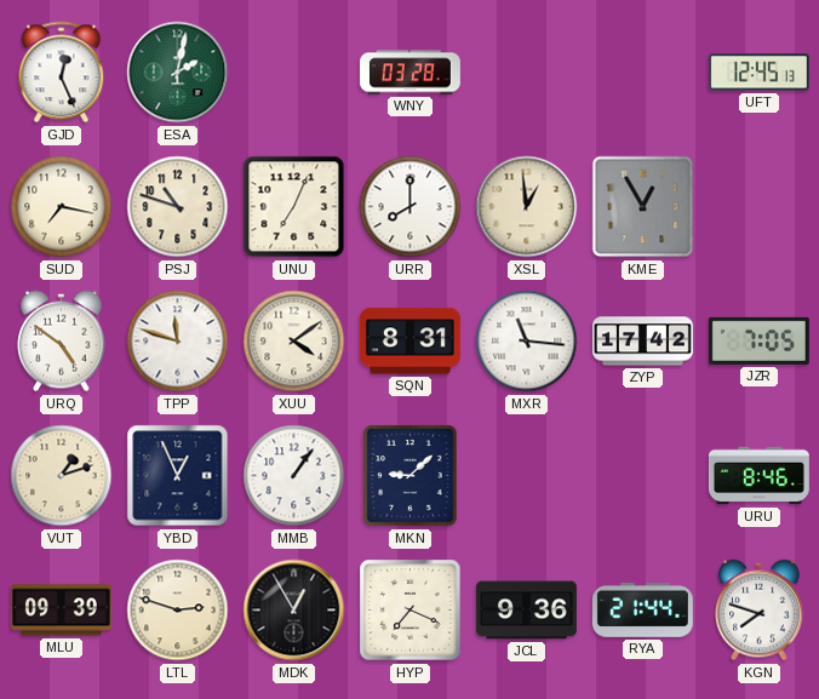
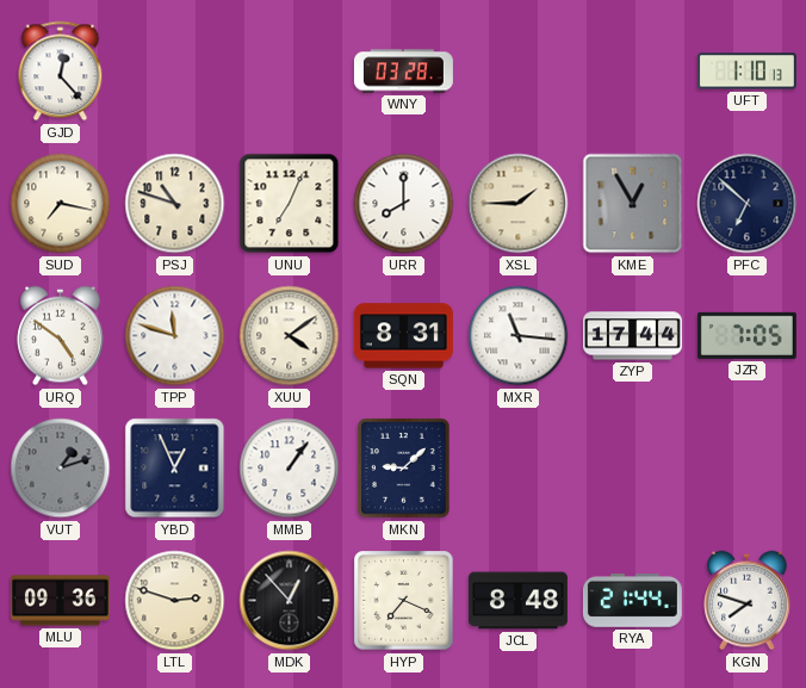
GJD: 12:26 -> 12:23 (61, 72)
ESA: 2:02 -> none (178, 73)
UFT: 12:45 -> 1:10 (746, 72)
XSL: 12:59 -> 1:45 (519, 204)
PFC: none -> 6:52 (748, 204)
ZYP: 17:42 -> 17:44 (632, 336)
VUT dial: cream -> grey (61, 469)
URU: 8:46 -> none (758, 476)
MLU: 09:39 -> 09:36 (60, 601)
MDK: 12:55 -> 12:53 (290, 601)
JCL: 9:36 -> 8:48 (517, 601)
